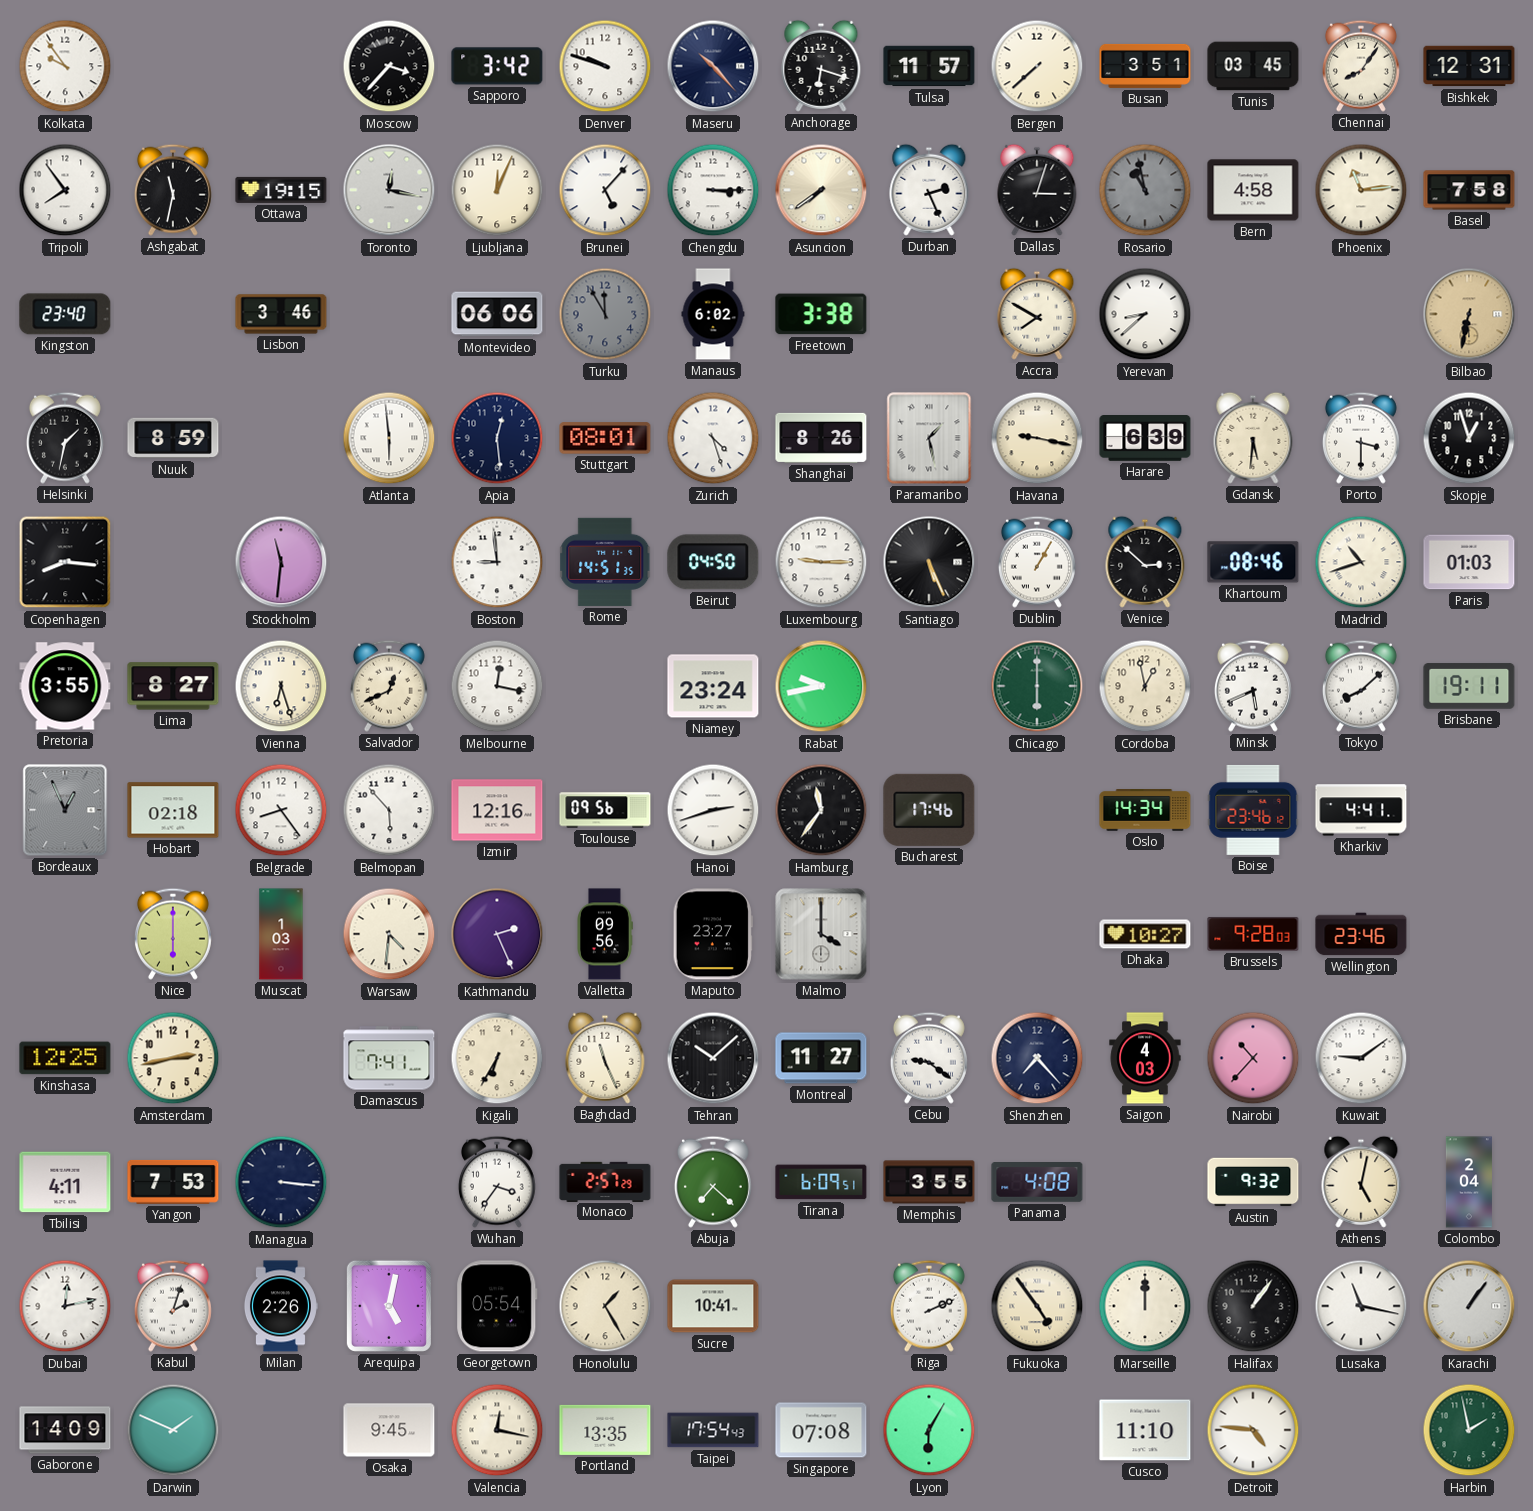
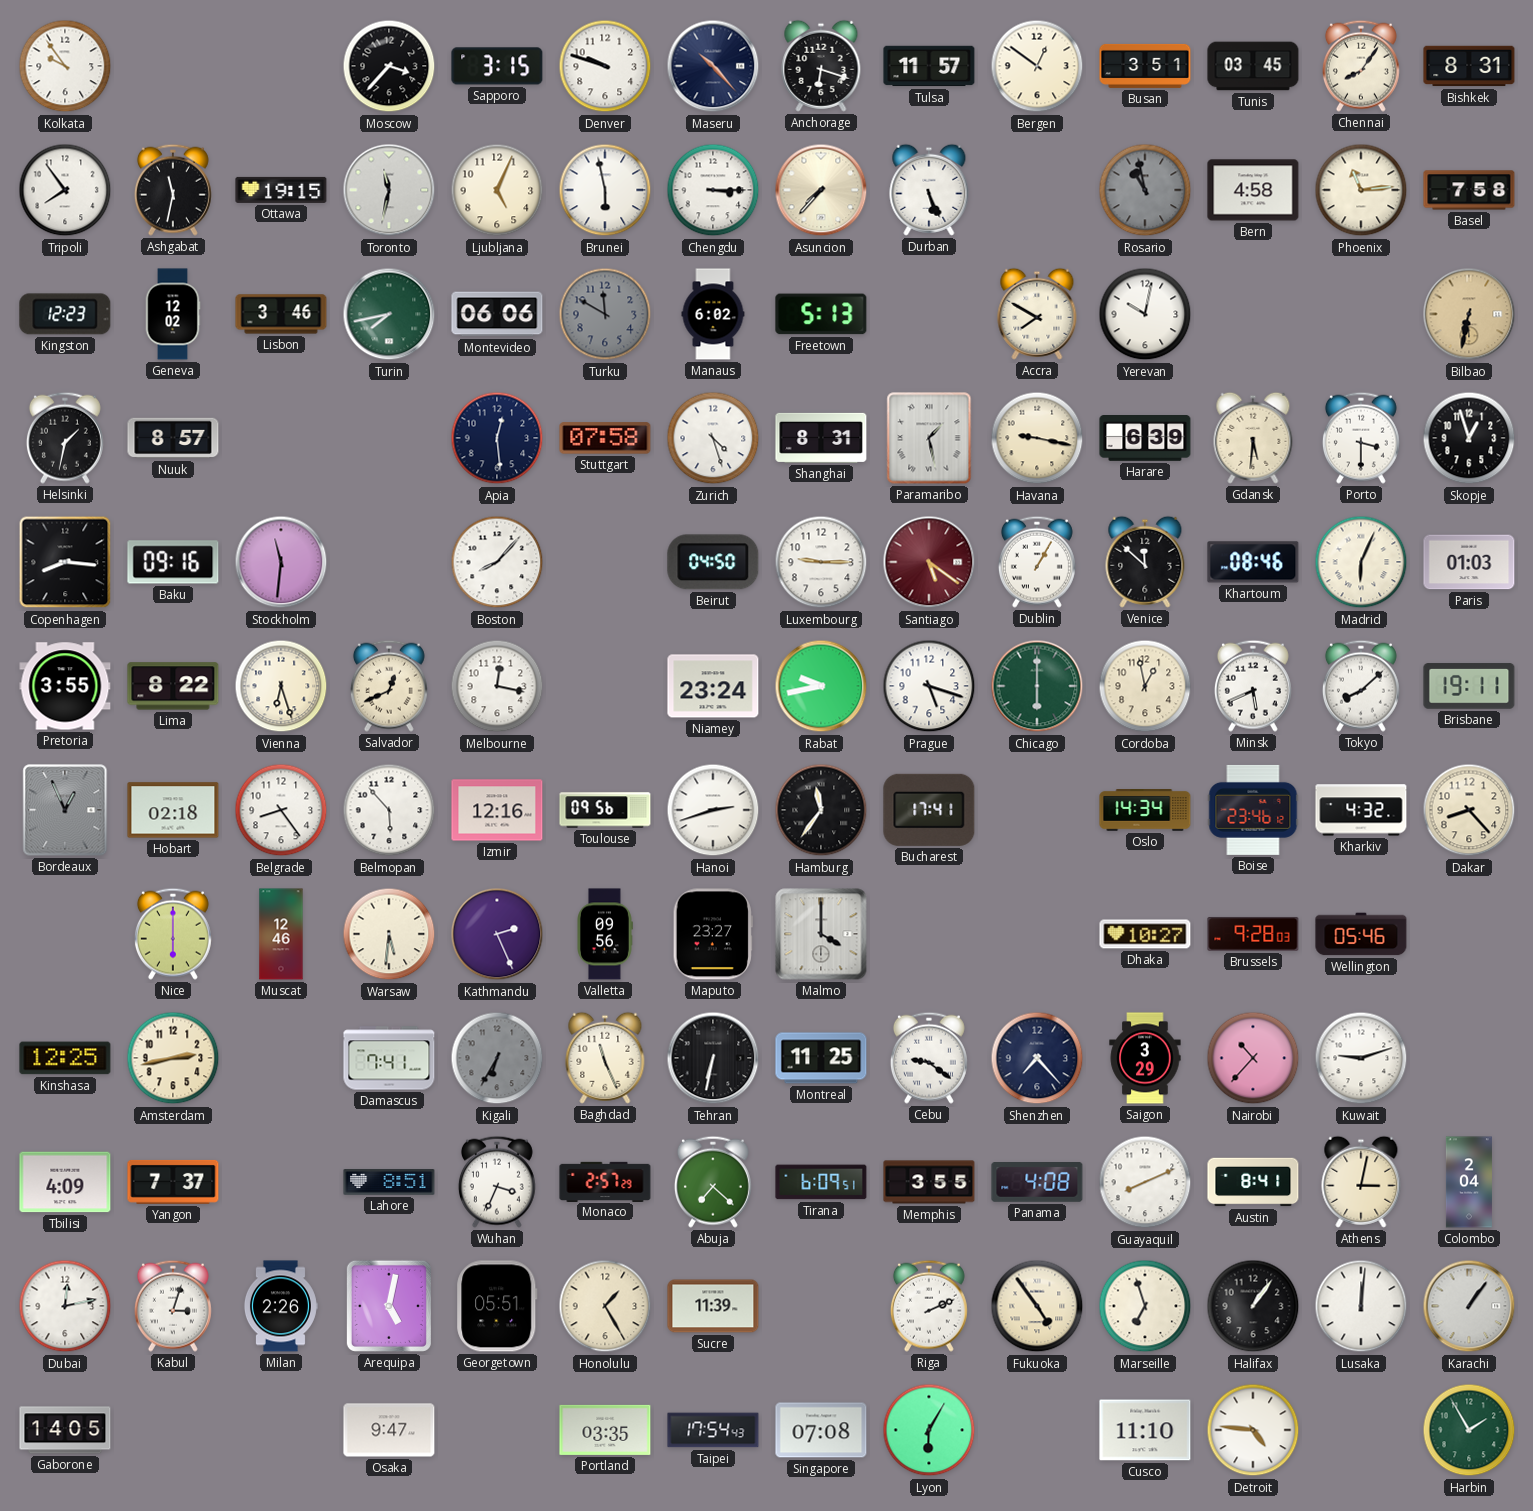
Sapporo: 3:42 -> 3:15 (497, 66)
Bergen: 7:38 -> 12:51 (1037, 66)
Bishkek: 12:31 -> 8:31 (1469, 66)
Toronto: 12:17 -> 11:32 (389, 190)
Ljubljana: 12:04 -> 5:04 (497, 190)
Brunei: 5:07 -> 5:58 (605, 190)
Asuncion: 7:39 -> 7:37 (821, 190)
Durban: 2:26 -> 5:26 (929, 190)
Dallas: 3:03 -> none (1037, 190)
Kingston: 23:40 -> 12:23 (65, 314)
Geneva: none -> 12:02 (173, 314)
Turin: none -> 7:43 (389, 314)
Turku: 11:55 -> 11:50 (605, 314)
Freetown: 3:38 -> 5:13 (821, 314)
Yerevan: 8:38 -> 10:02 (1145, 314)
Nuuk: 8:59 -> 8:57 (173, 438)
Atlanta: 5:59 -> none (389, 438)
Stuttgart: 08:01 -> 07:58 (605, 438)
Shanghai: 8:26 -> 8:31 (821, 438)
Baku: none -> 09:16 (173, 562)
Boston: 8:59 -> 8:07 (497, 562)
Rome: 14:51 -> none (606, 562)
Santiago: 5:26 -> 5:21 (929, 562)
Santiago dial: black -> burgundy (929, 562)
Venice: 2:52 -> 11:52 (1145, 562)
Madrid: 10:42 -> 6:04 (1361, 562)
Lima: 8:27 -> 8:22 (173, 686)
Prague: none -> 5:18 (929, 686)
Bucharest: 17:46 -> 17:41 (929, 810)
Kharkiv: 4:41 -> 4:32 (1361, 810)
Dakar: none -> 8:23 (1469, 810)
Muscat: 1:03 -> 12:46 (281, 934)
Warsaw: 4:31 -> 5:31 (389, 934)
Wellington: 23:46 -> 05:46 (1361, 934)
Kigali dial: cream -> grey (497, 1058)
Tehran: 10:08 -> 6:32 (713, 1058)
Montreal: 11:27 -> 11:25 (821, 1058)
Saigon: 4:03 -> 3:29 (1145, 1058)
Kuwait: 9:09 -> 9:12 (1361, 1058)
Tbilisi: 4:11 -> 4:09 (65, 1182)
Yangon: 7:53 -> 7:37 (173, 1182)
Managua: 3:16 -> none (281, 1182)
Lahore: none -> 8:51 (389, 1182)
Wuhan: 3:36 -> 3:34 (497, 1182)
Guayaquil: none -> 8:11 (1145, 1182)
Austin: 9:32 -> 8:41 (1253, 1182)
Athens: 5:02 -> 3:02 (1361, 1182)
Kabul: 2:03 -> 3:03 (173, 1306)
Georgetown: 05:54 -> 05:51 (497, 1306)
Sucre: 10:41 -> 11:39 (713, 1306)
Marseille: 12:00 -> 6:57 (1145, 1306)
Lusaka: 11:17 -> 12:01 (1361, 1306)
Gaborone: 14:09 -> 14:05 (65, 1430)
Darwin: 1:49 -> none (173, 1430)
Osaka: 9:45 -> 9:47 (389, 1430)
Valencia: 12:17 -> none (497, 1430)
Portland: 13:35 -> 03:35 (605, 1430)
Harbin: 1:58 -> 1:55 (1469, 1430)
